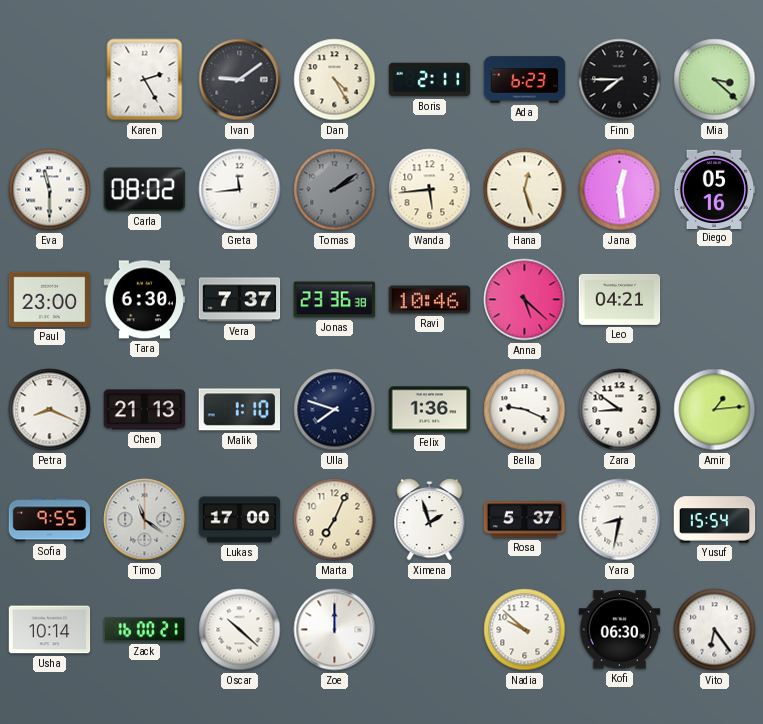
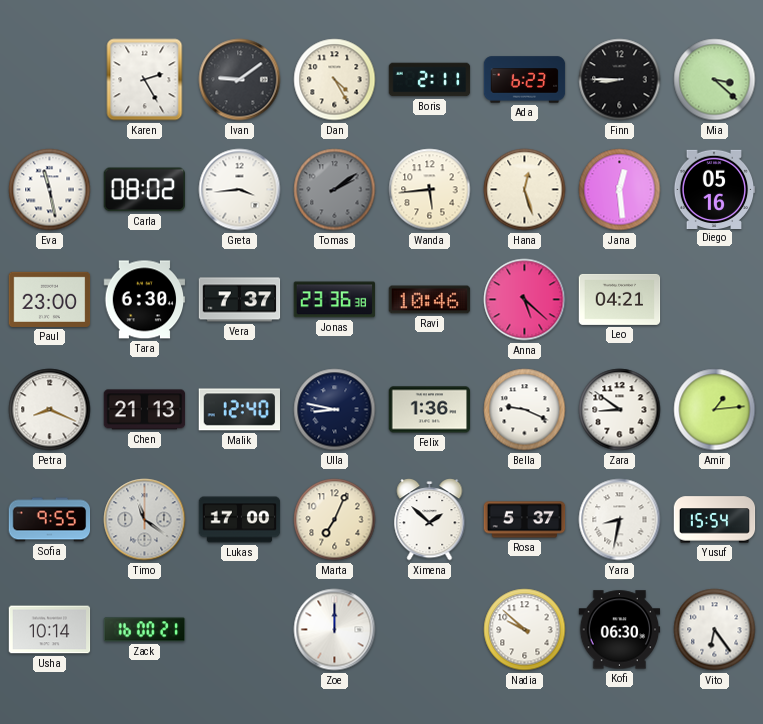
Finn: 7:45 -> 8:45 (620, 80)
Eva: 11:30 -> 11:28 (50, 190)
Greta: 11:44 -> 3:44 (240, 190)
Malik: 1:10 -> 12:40 (239, 410)
Ulla: 7:48 -> 8:47 (335, 410)
Ximena: 1:57 -> 1:52 (430, 520)
Oscar: 10:22 -> none (240, 630)
